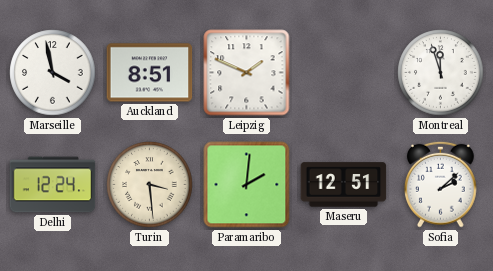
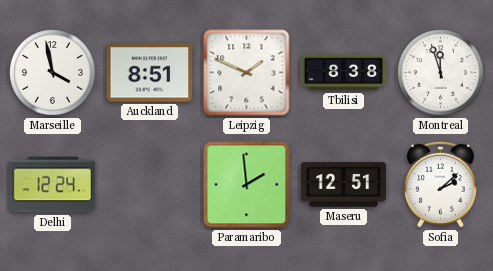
Tbilisi: none -> 8:38 (344, 73)
Turin: 3:29 -> none (150, 185)
Paramaribo: 2:01 -> 1:59 (247, 185)
